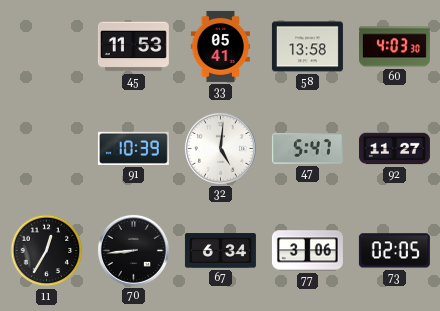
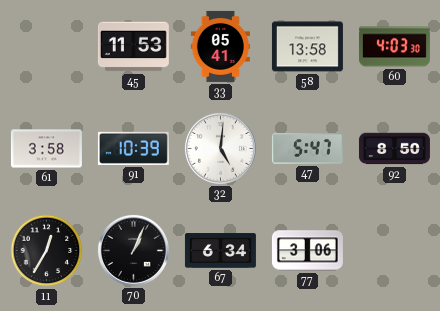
61: none -> 3:58 (46, 149)
92: 11:27 -> 8:50 (394, 149)
70: 8:44 -> 1:04 (133, 250)
73: 02:05 -> none (394, 251)
